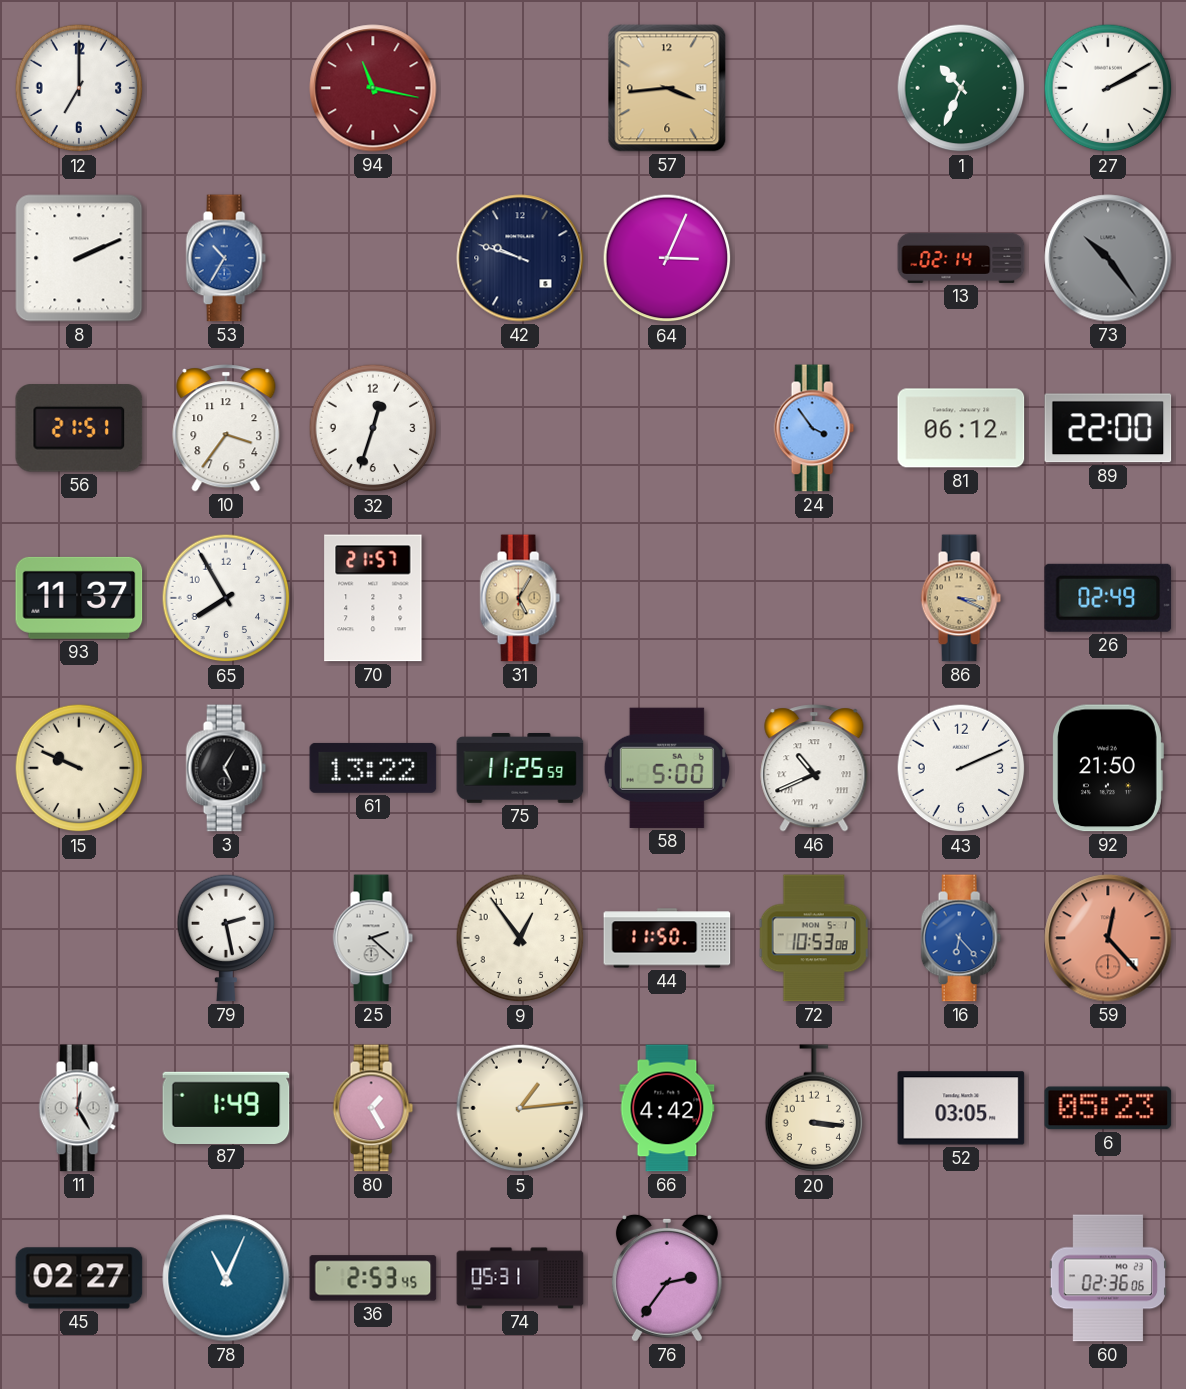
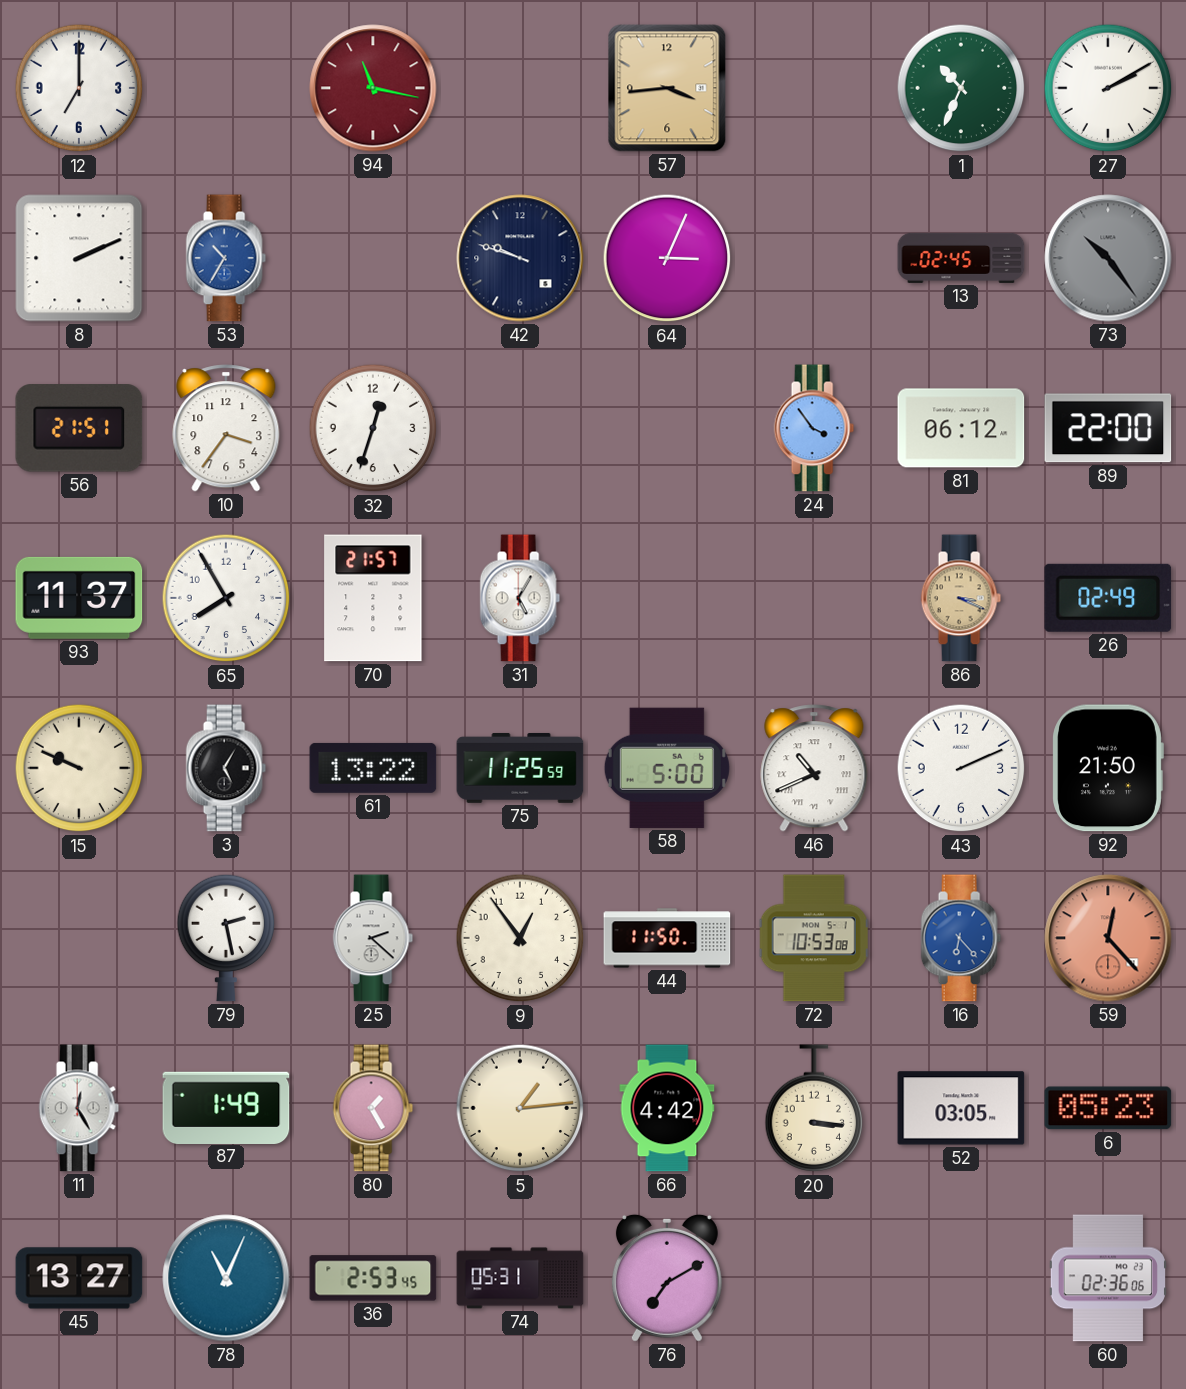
13: 02:14 -> 02:45 (961, 258)
31 dial: champagne -> white (520, 598)
45: 02:27 -> 13:27 (79, 1278)
76: 2:36 -> 7:10 (667, 1278)
